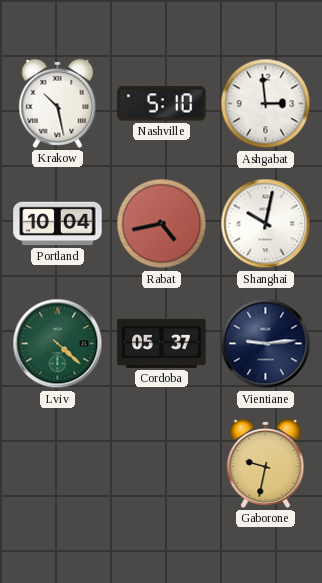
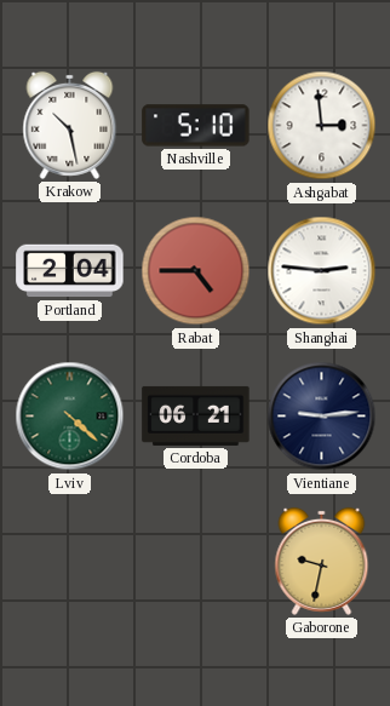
Portland: 10:04 -> 2:04 (70, 271)
Rabat: 4:43 -> 4:45 (196, 271)
Shanghai: 10:02 -> 2:46 (322, 271)
Cordoba: 05:37 -> 06:21 (196, 415)
